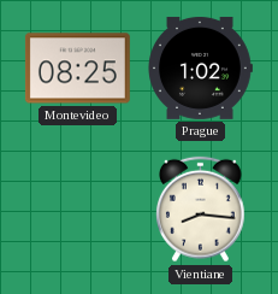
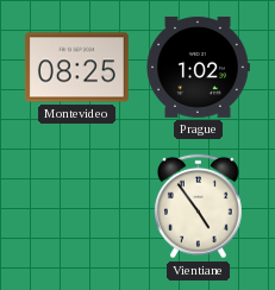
Vientiane: 8:16 -> 4:54 (199, 207)
